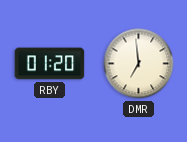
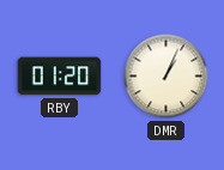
DMR: 6:59 -> 1:04 (167, 77)
